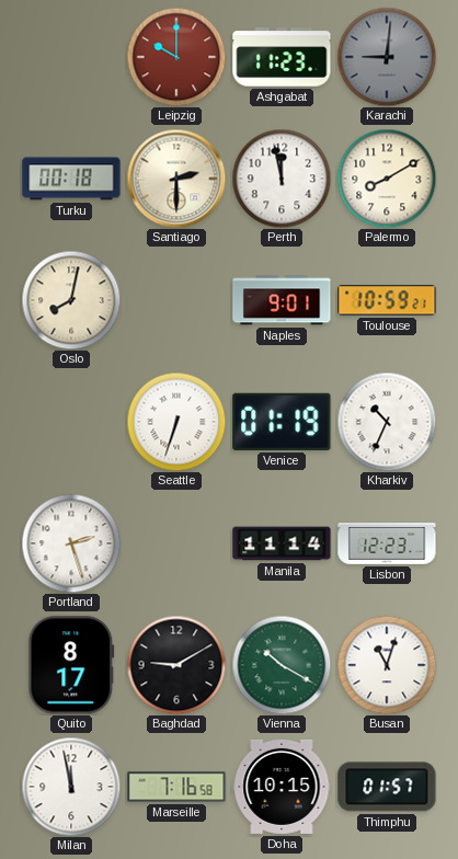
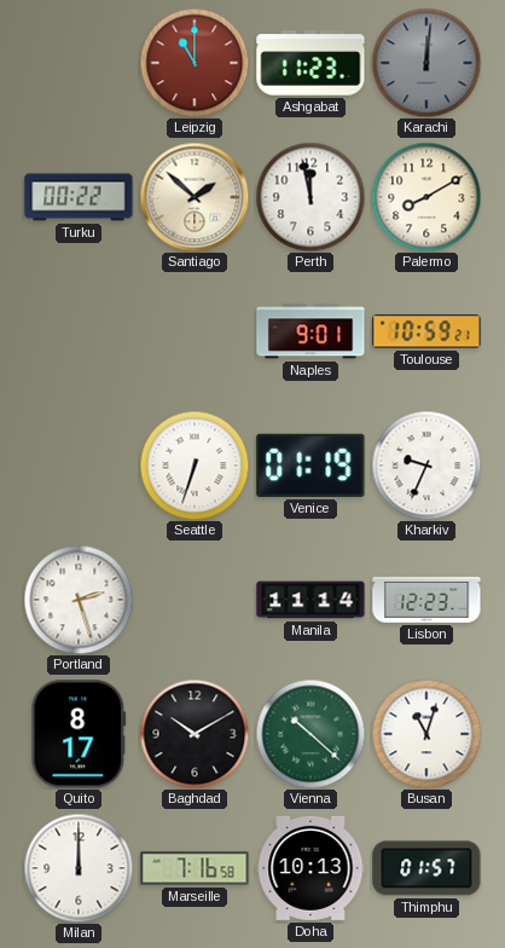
Leipzig: 10:00 -> 11:00 (195, 63)
Karachi: 9:01 -> 12:01 (426, 63)
Turku: 00:18 -> 00:22 (79, 197)
Santiago: 2:30 -> 1:52 (195, 197)
Oslo: 8:02 -> none (71, 300)
Kharkiv: 10:34 -> 9:34 (426, 466)
Baghdad: 9:10 -> 10:10 (195, 734)
Vienna: 10:20 -> 10:22 (310, 734)
Milan: 11:58 -> 12:00 (79, 868)
Doha: 10:15 -> 10:13 (310, 868)
